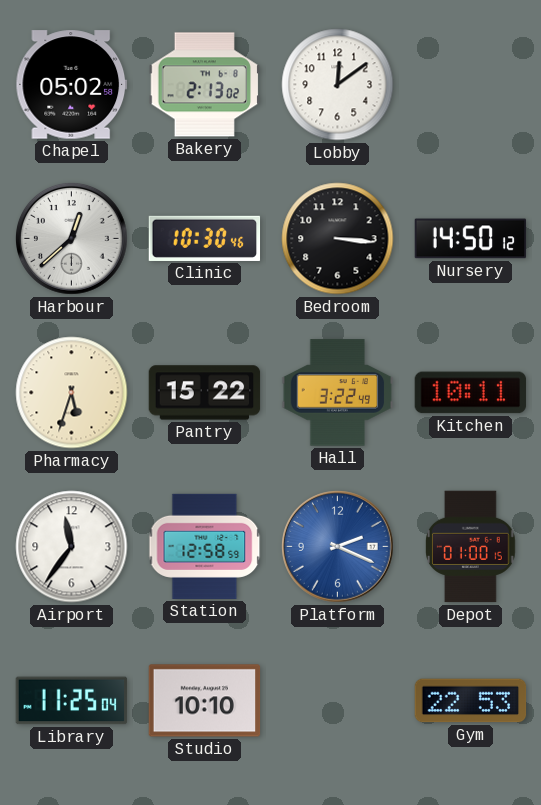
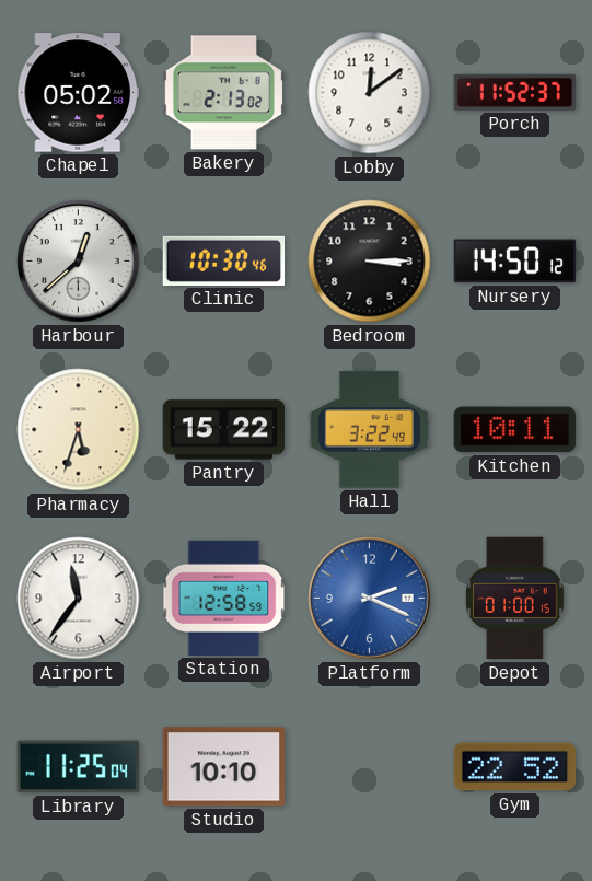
Porch: none -> 11:52 (515, 92)
Bedroom: 3:16 -> 3:15 (370, 262)
Gym: 22:53 -> 22:52 (515, 767)
